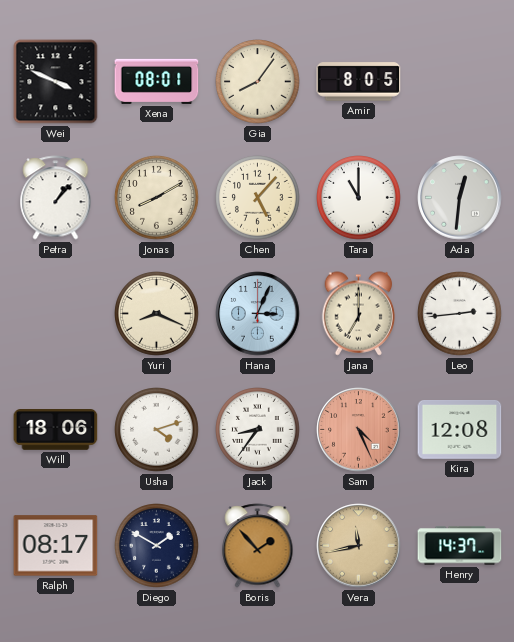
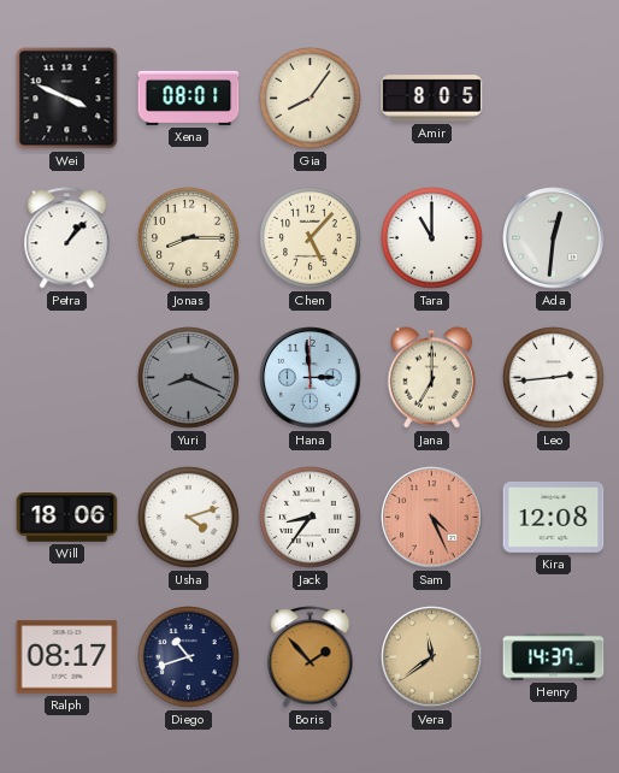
Jonas: 8:10 -> 8:15 (189, 238)
Yuri dial: cream -> grey (189, 378)
Hana: 3:04 -> 2:59 (311, 378)
Diego: 1:50 -> 10:42 (189, 657)
Vera: 11:43 -> 11:39 (432, 657)
